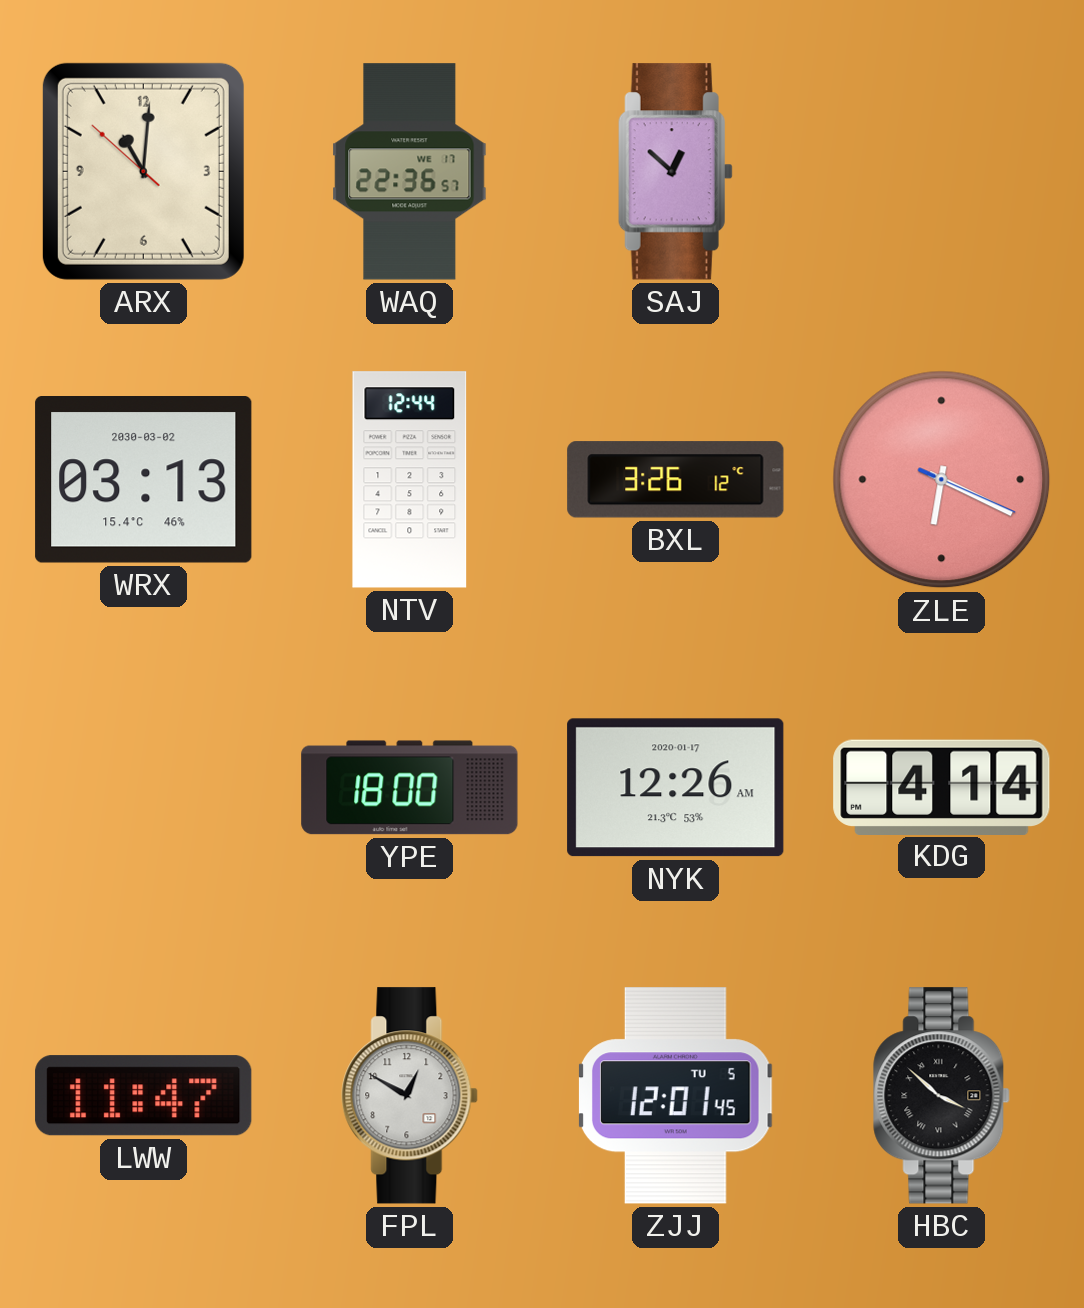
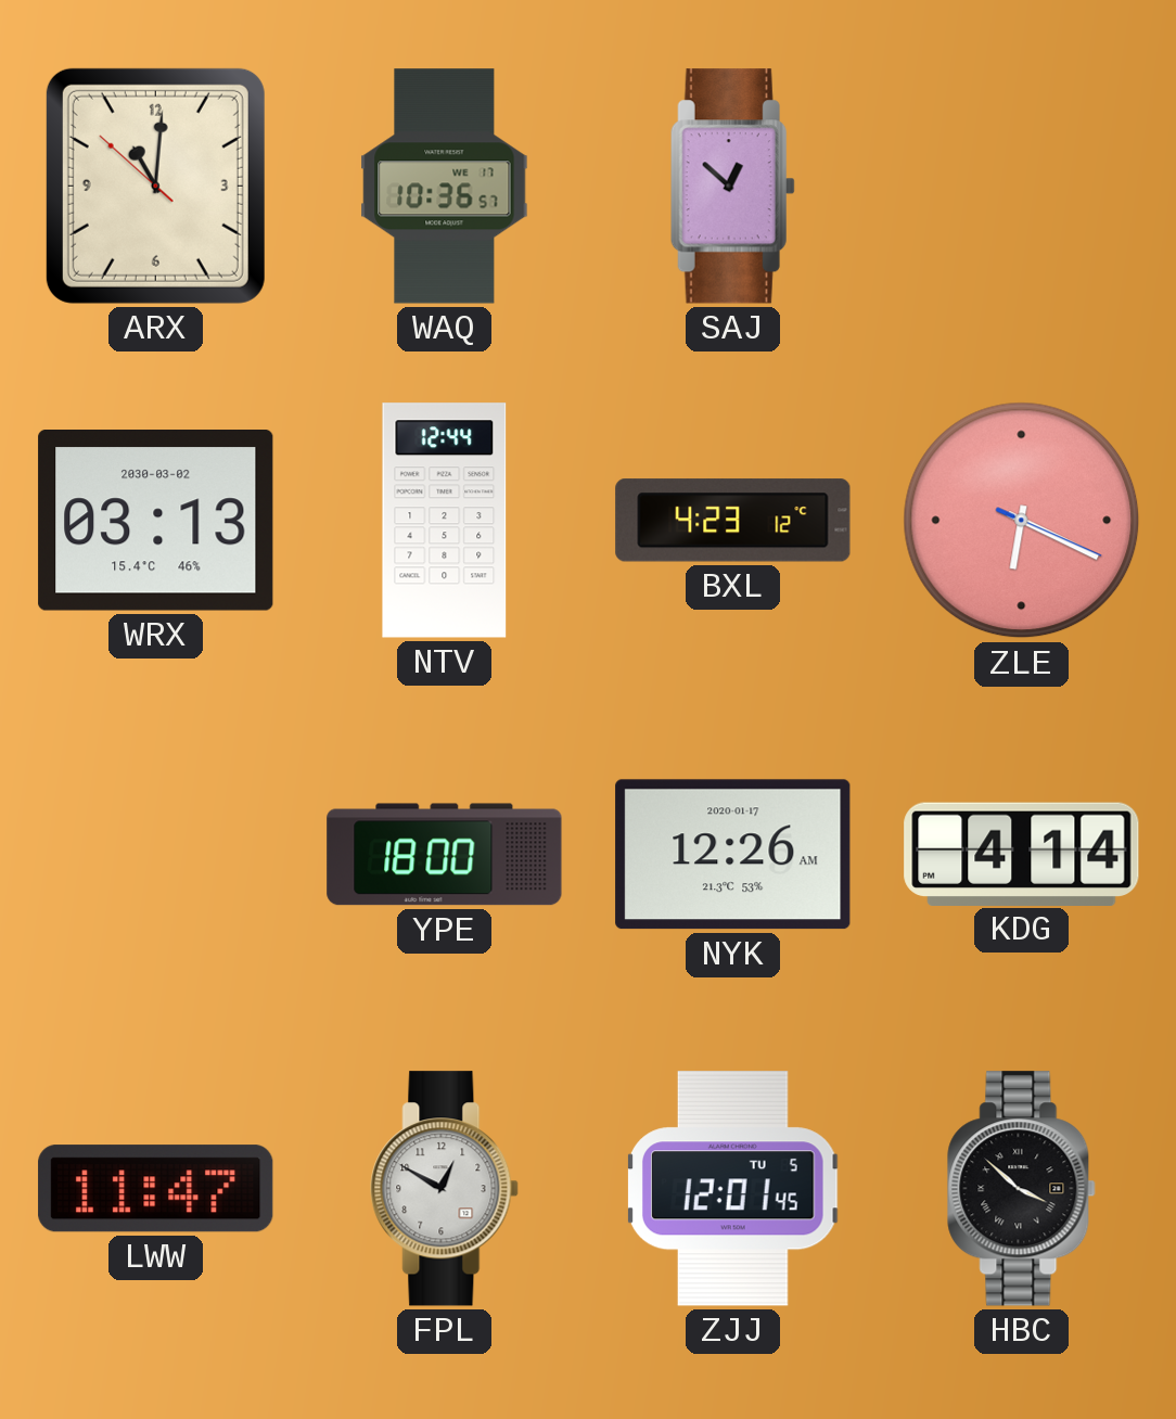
WAQ: 22:36 -> 10:36 (445, 187)
BXL: 3:26 -> 4:23 (733, 521)
